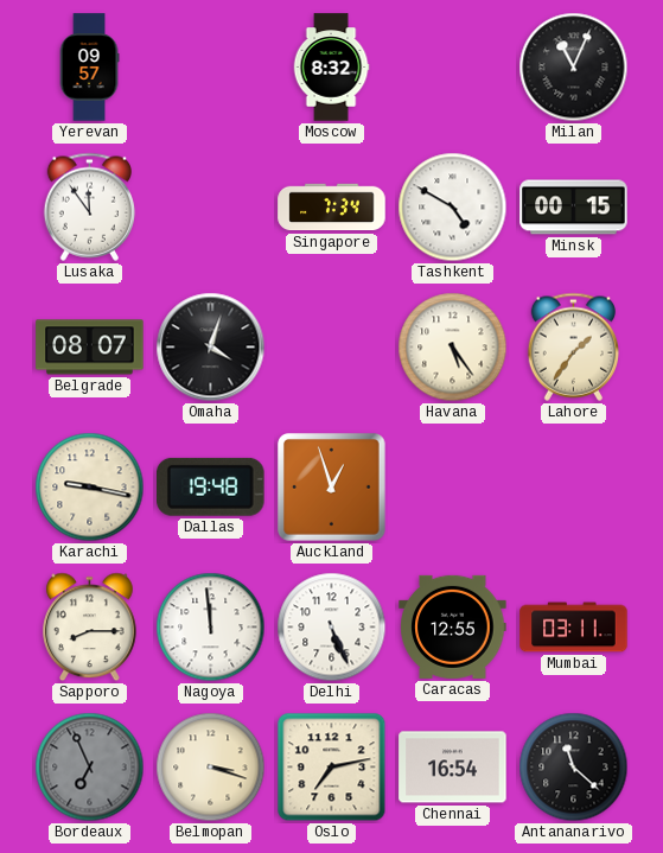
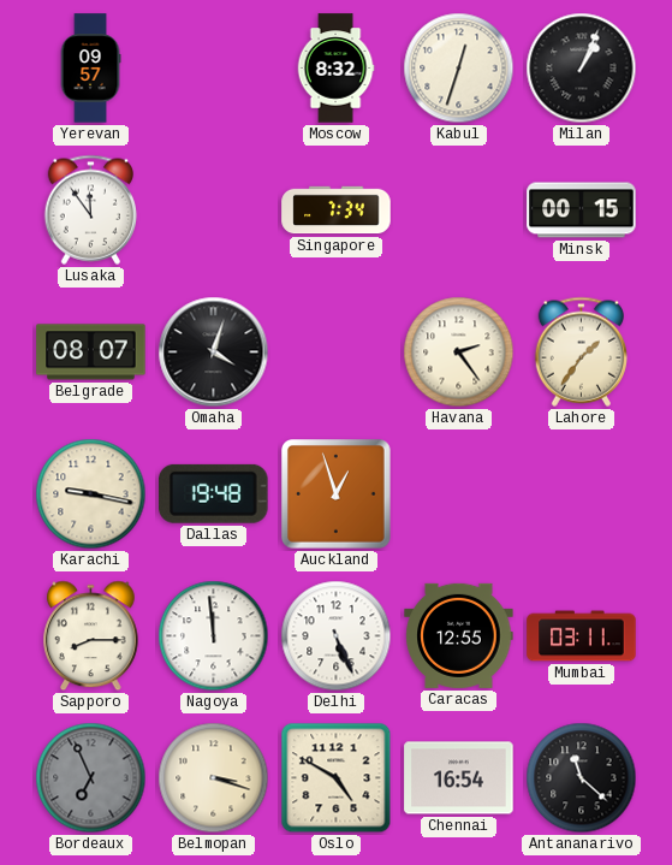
Kabul: none -> 12:33 (459, 69)
Milan: 11:04 -> 1:04 (582, 69)
Tashkent: 4:50 -> none (453, 208)
Havana: 5:24 -> 2:24 (459, 352)
Oslo: 7:13 -> 4:50 (337, 778)
